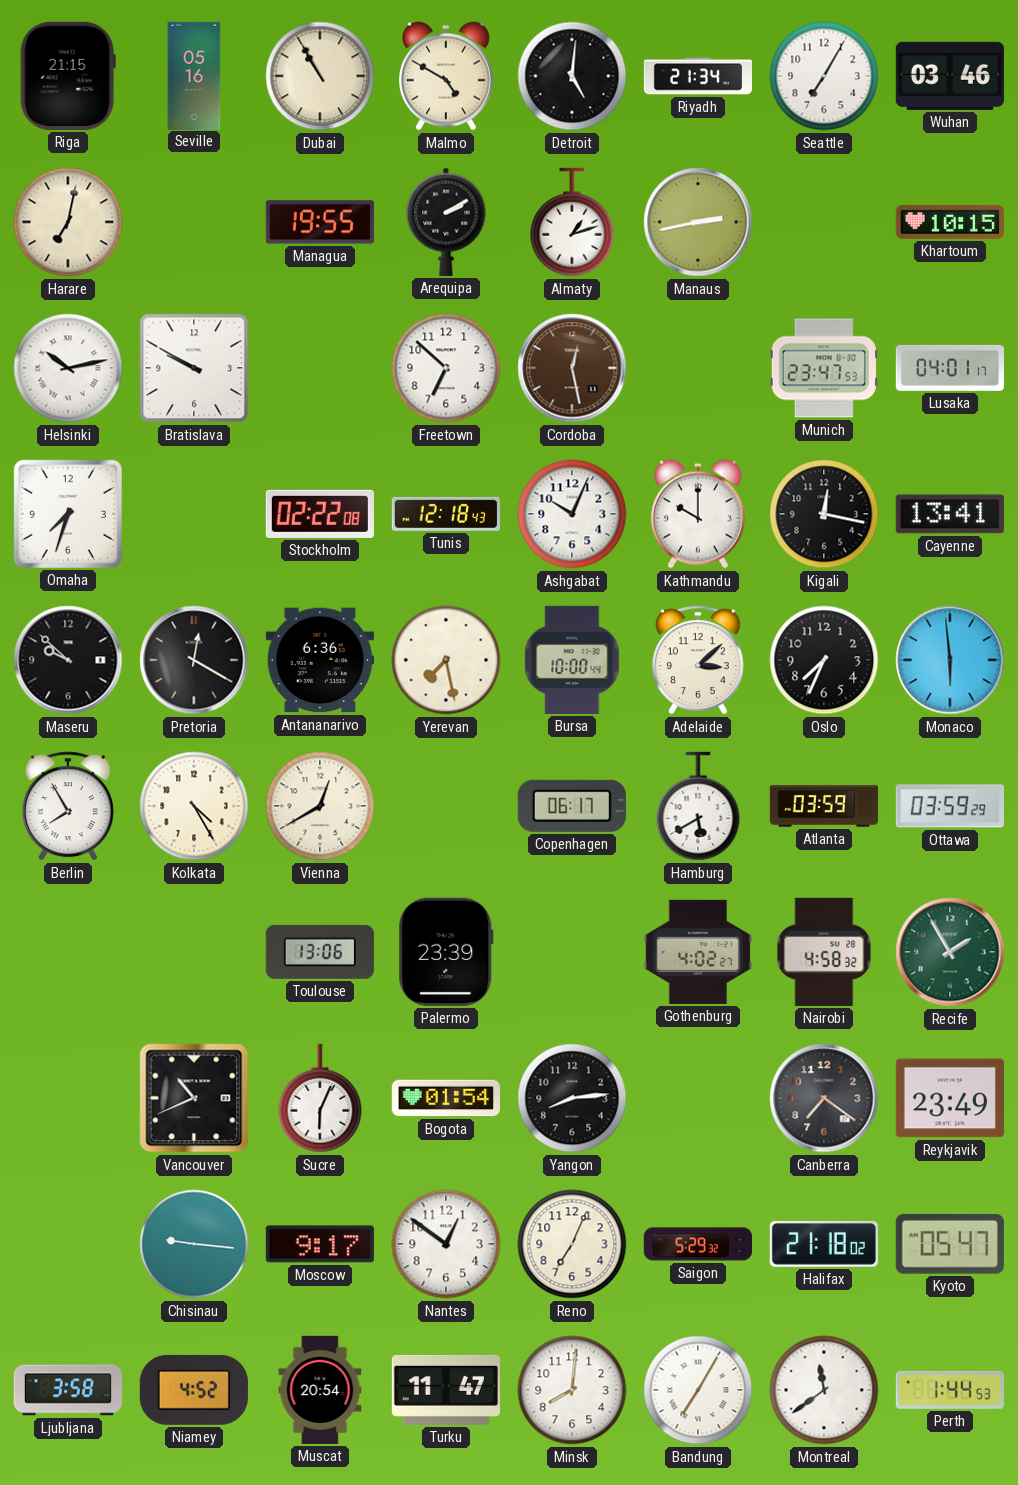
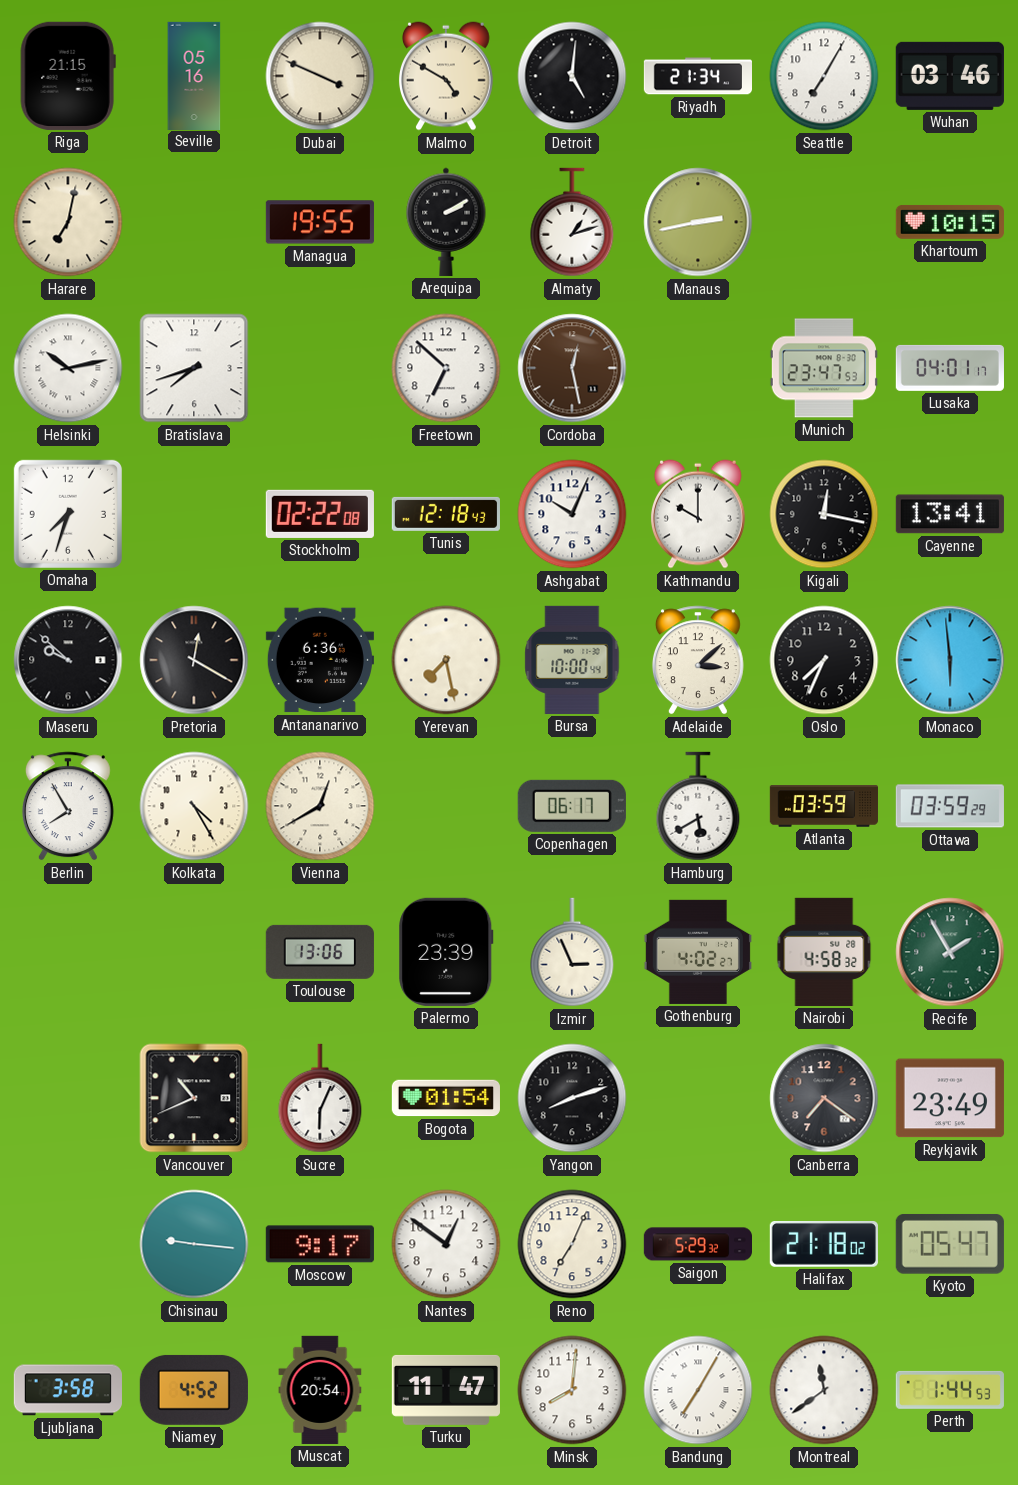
Dubai: 10:55 -> 3:49 (320, 76)
Bratislava: 9:50 -> 7:42 (194, 368)
Izmir: none -> 2:56 (572, 952)
Yangon: 8:14 -> 8:12 (572, 1098)
